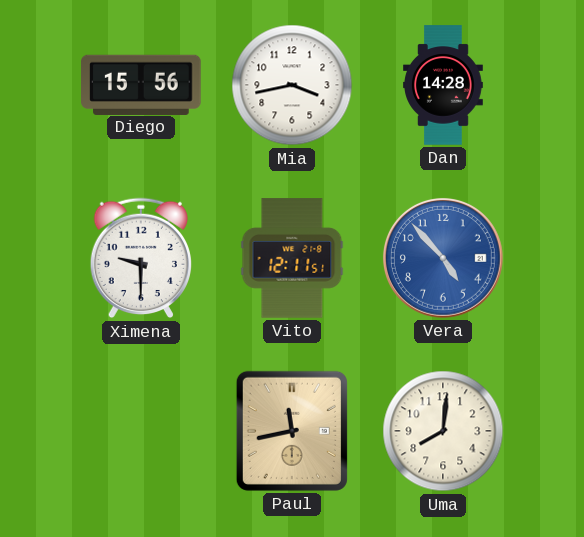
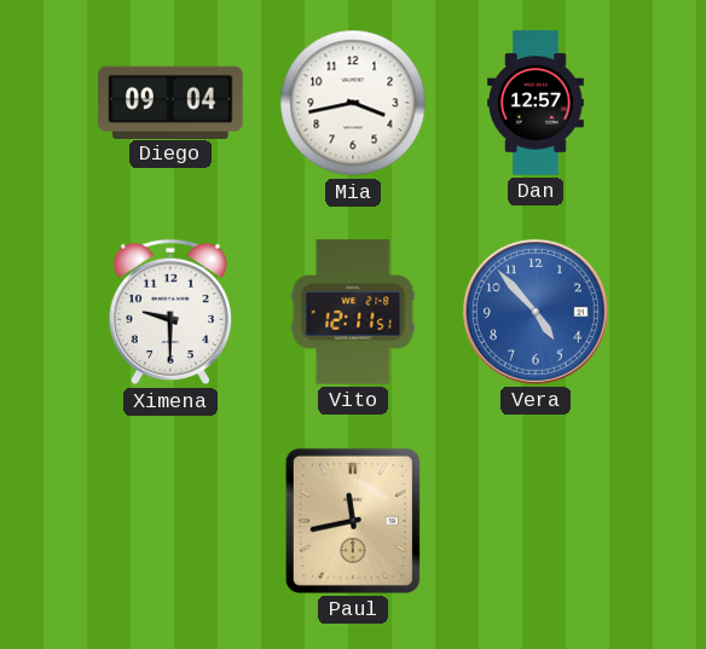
Diego: 15:56 -> 09:04 (170, 102)
Dan: 14:28 -> 12:57 (537, 103)
Uma: 8:01 -> none (443, 431)
